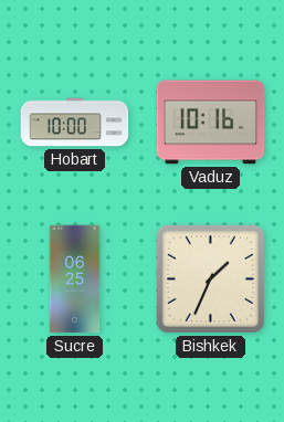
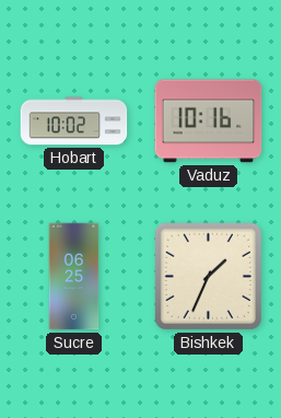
Hobart: 10:00 -> 10:02 (74, 121)
